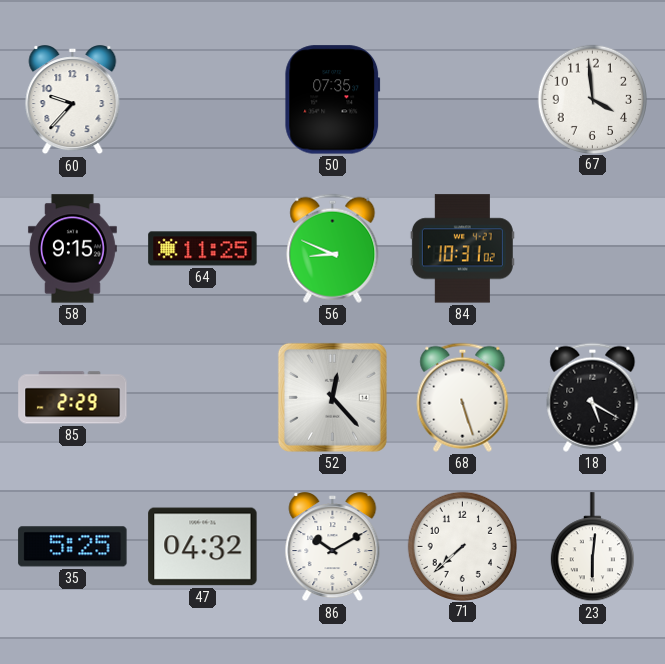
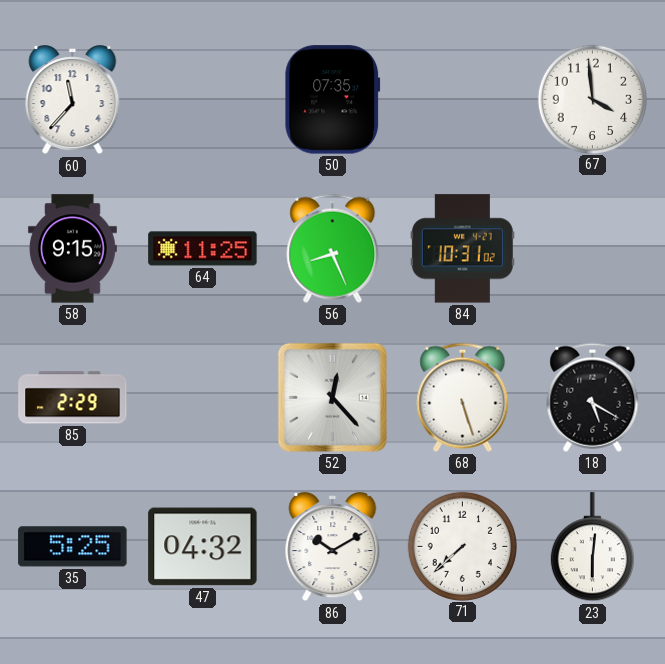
60: 9:37 -> 11:37 (73, 100)
56: 8:49 -> 8:26 (333, 248)
